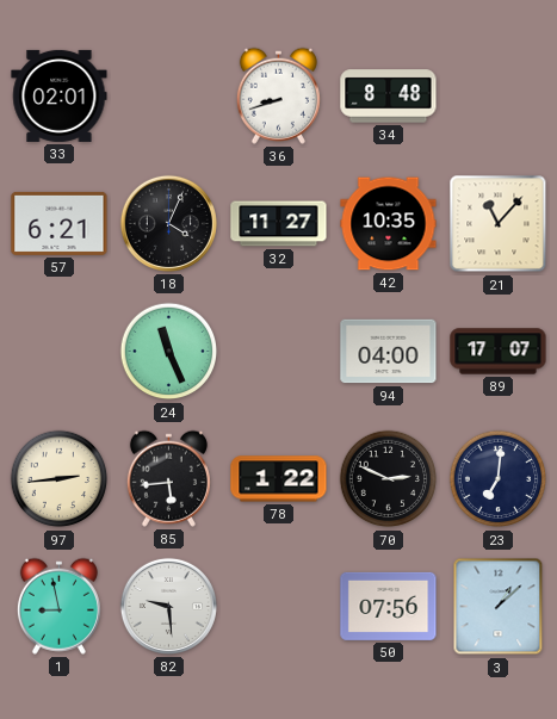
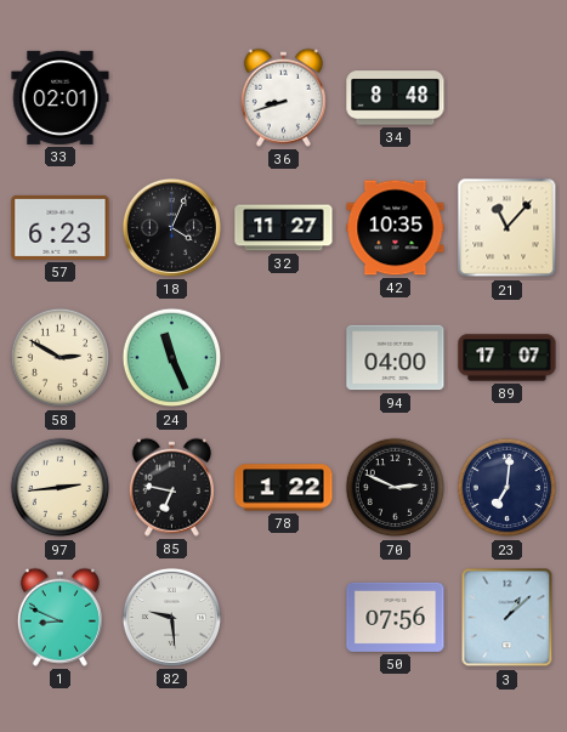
57: 6:21 -> 6:23 (61, 227)
58: none -> 2:50 (61, 358)
85: 5:44 -> 6:47 (171, 487)
1: 8:58 -> 8:49 (59, 617)
